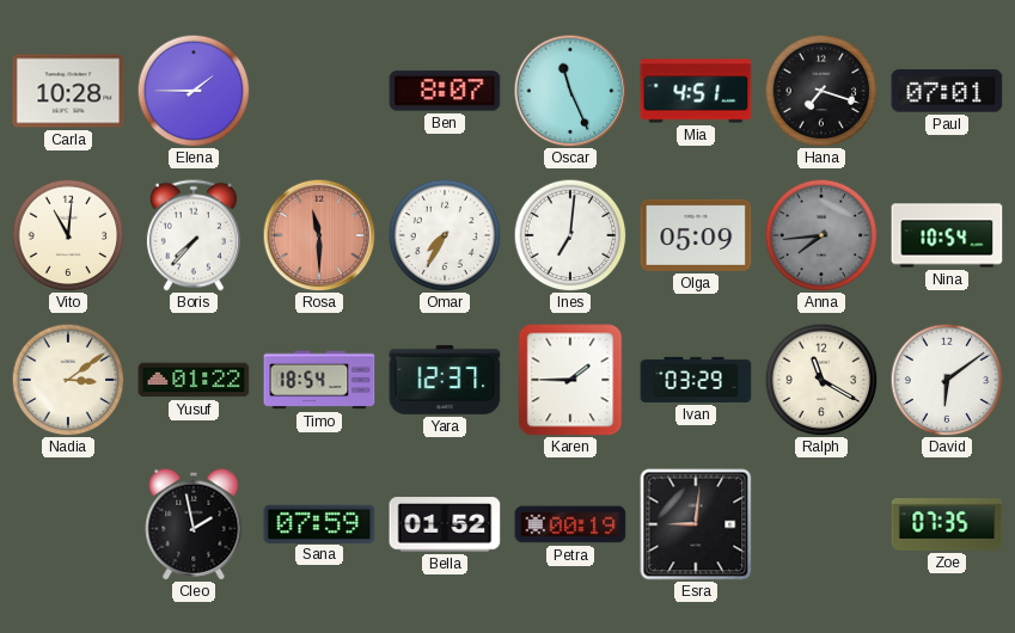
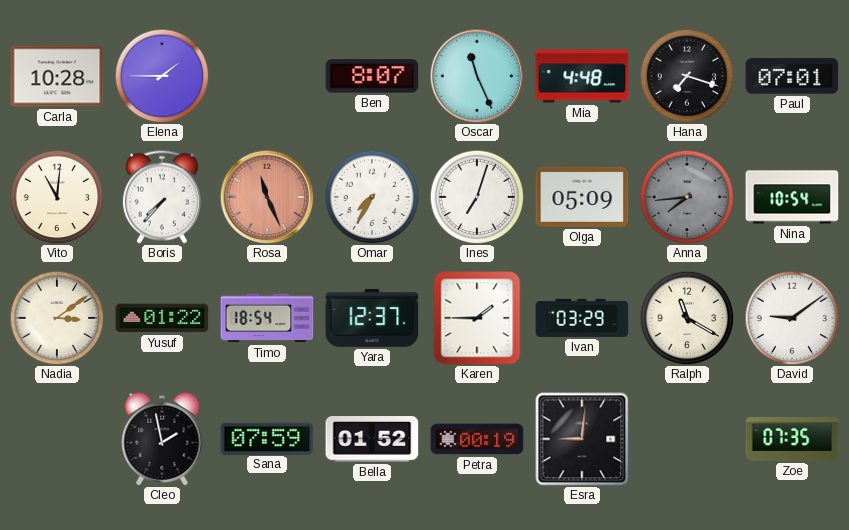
Mia: 4:51 -> 4:48 (582, 76)
Rosa: 11:30 -> 11:26 (267, 197)
Ines: 7:01 -> 7:03 (477, 197)
David: 6:09 -> 9:09 (792, 318)
